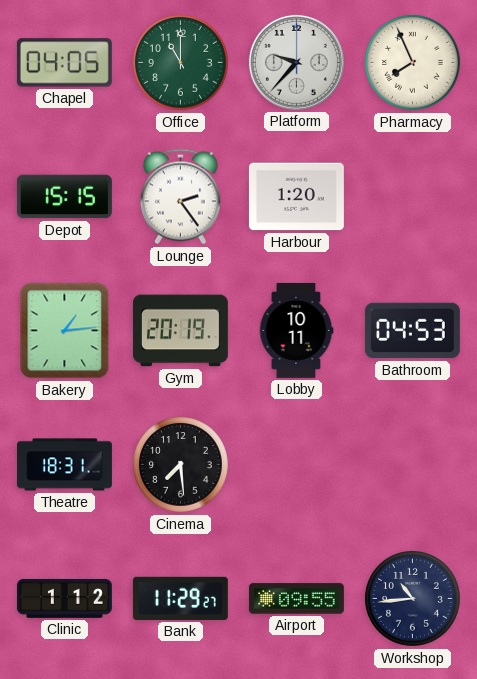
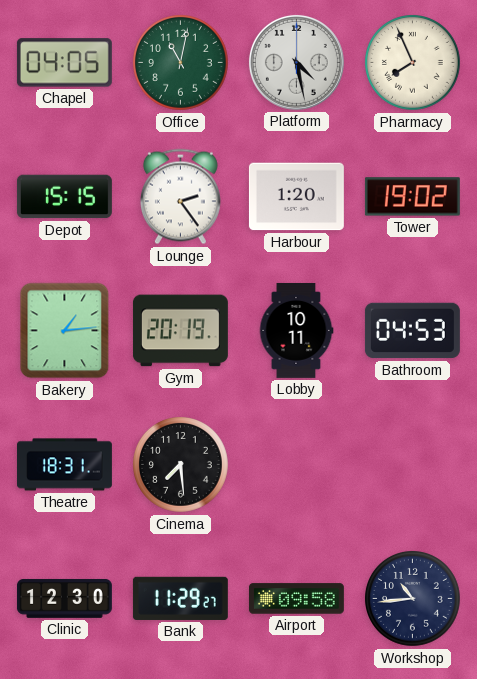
Office: 11:00 -> 11:02 (181, 63)
Platform: 9:37 -> 4:28 (296, 62)
Tower: none -> 19:02 (412, 197)
Clinic: 1:12 -> 12:30 (64, 598)
Airport: 09:55 -> 09:58 (296, 599)
